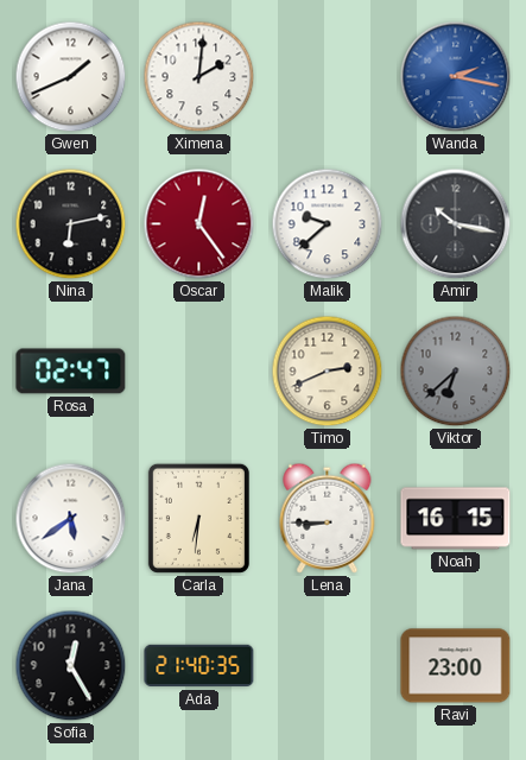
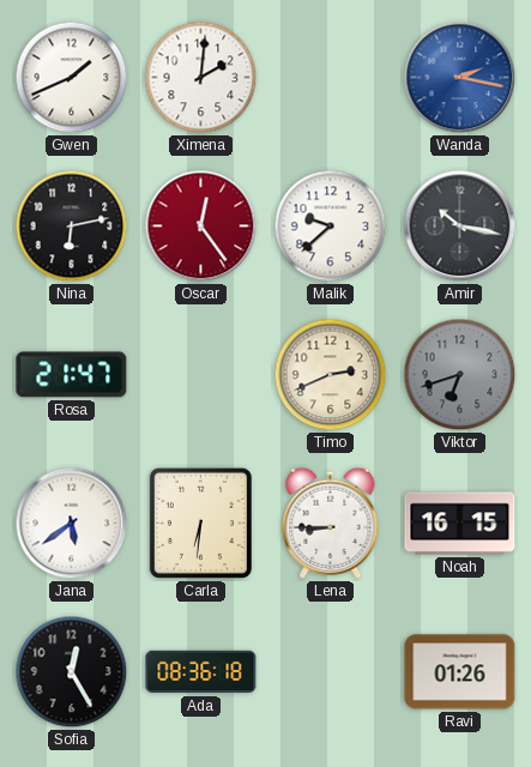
Rosa: 02:47 -> 21:47 (72, 375)
Viktor: 6:38 -> 6:42 (460, 375)
Ada: 21:40 -> 08:36 (201, 672)
Ravi: 23:00 -> 01:26 (460, 672)
